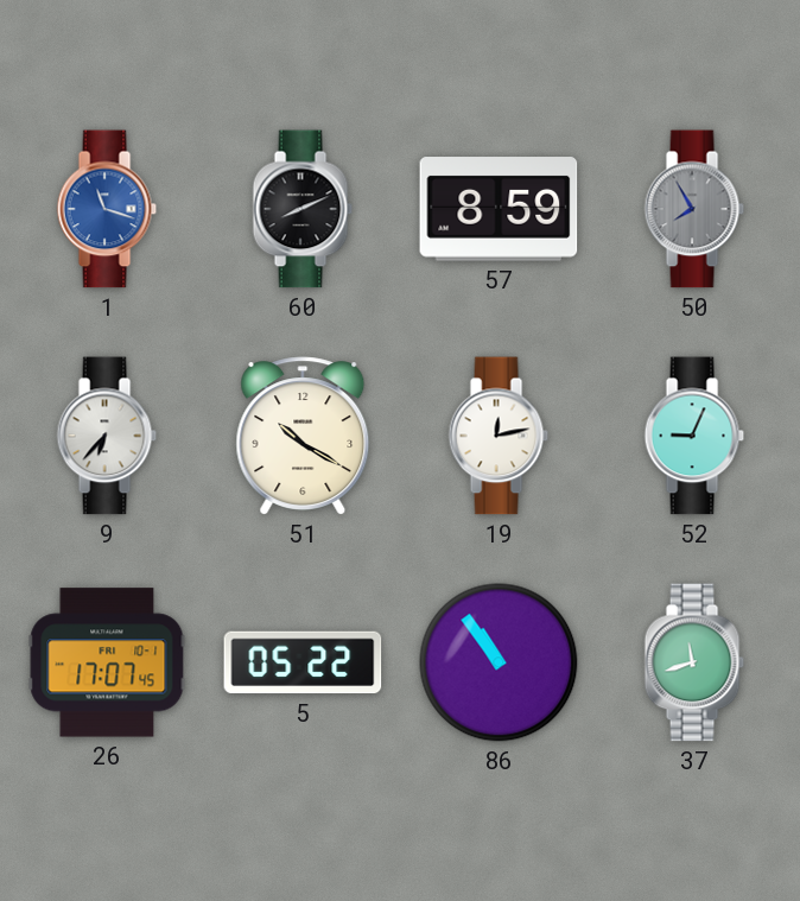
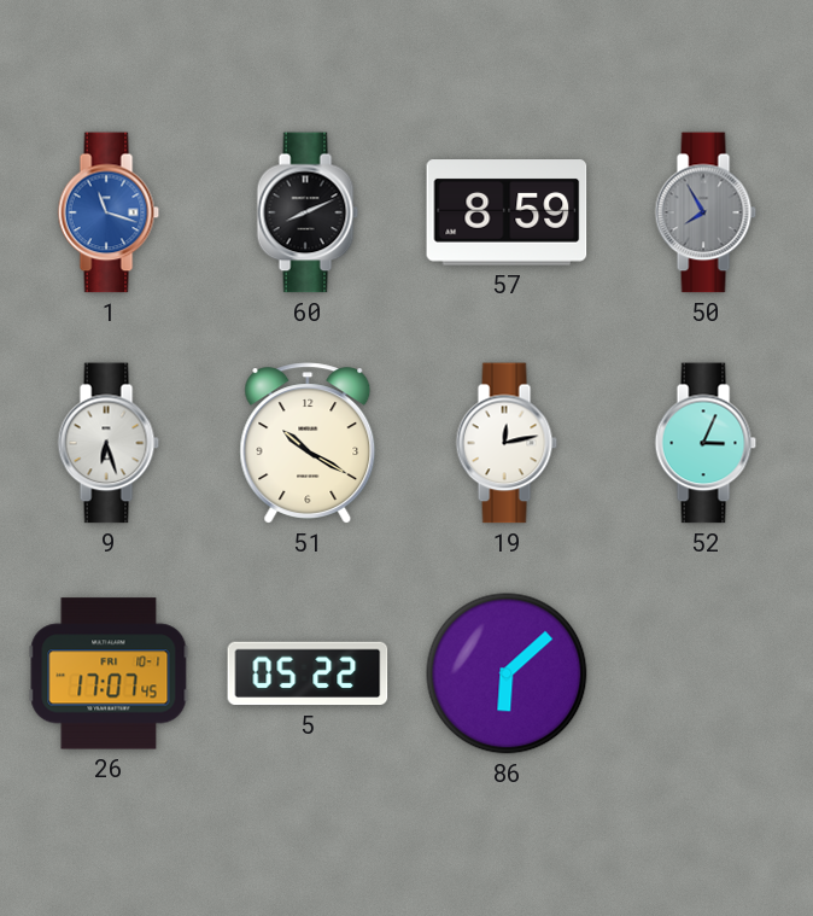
9: 6:37 -> 6:27 (109, 443)
52: 9:04 -> 3:04 (706, 443)
86: 10:54 -> 6:08 (507, 673)
37: 11:42 -> none (694, 662)
